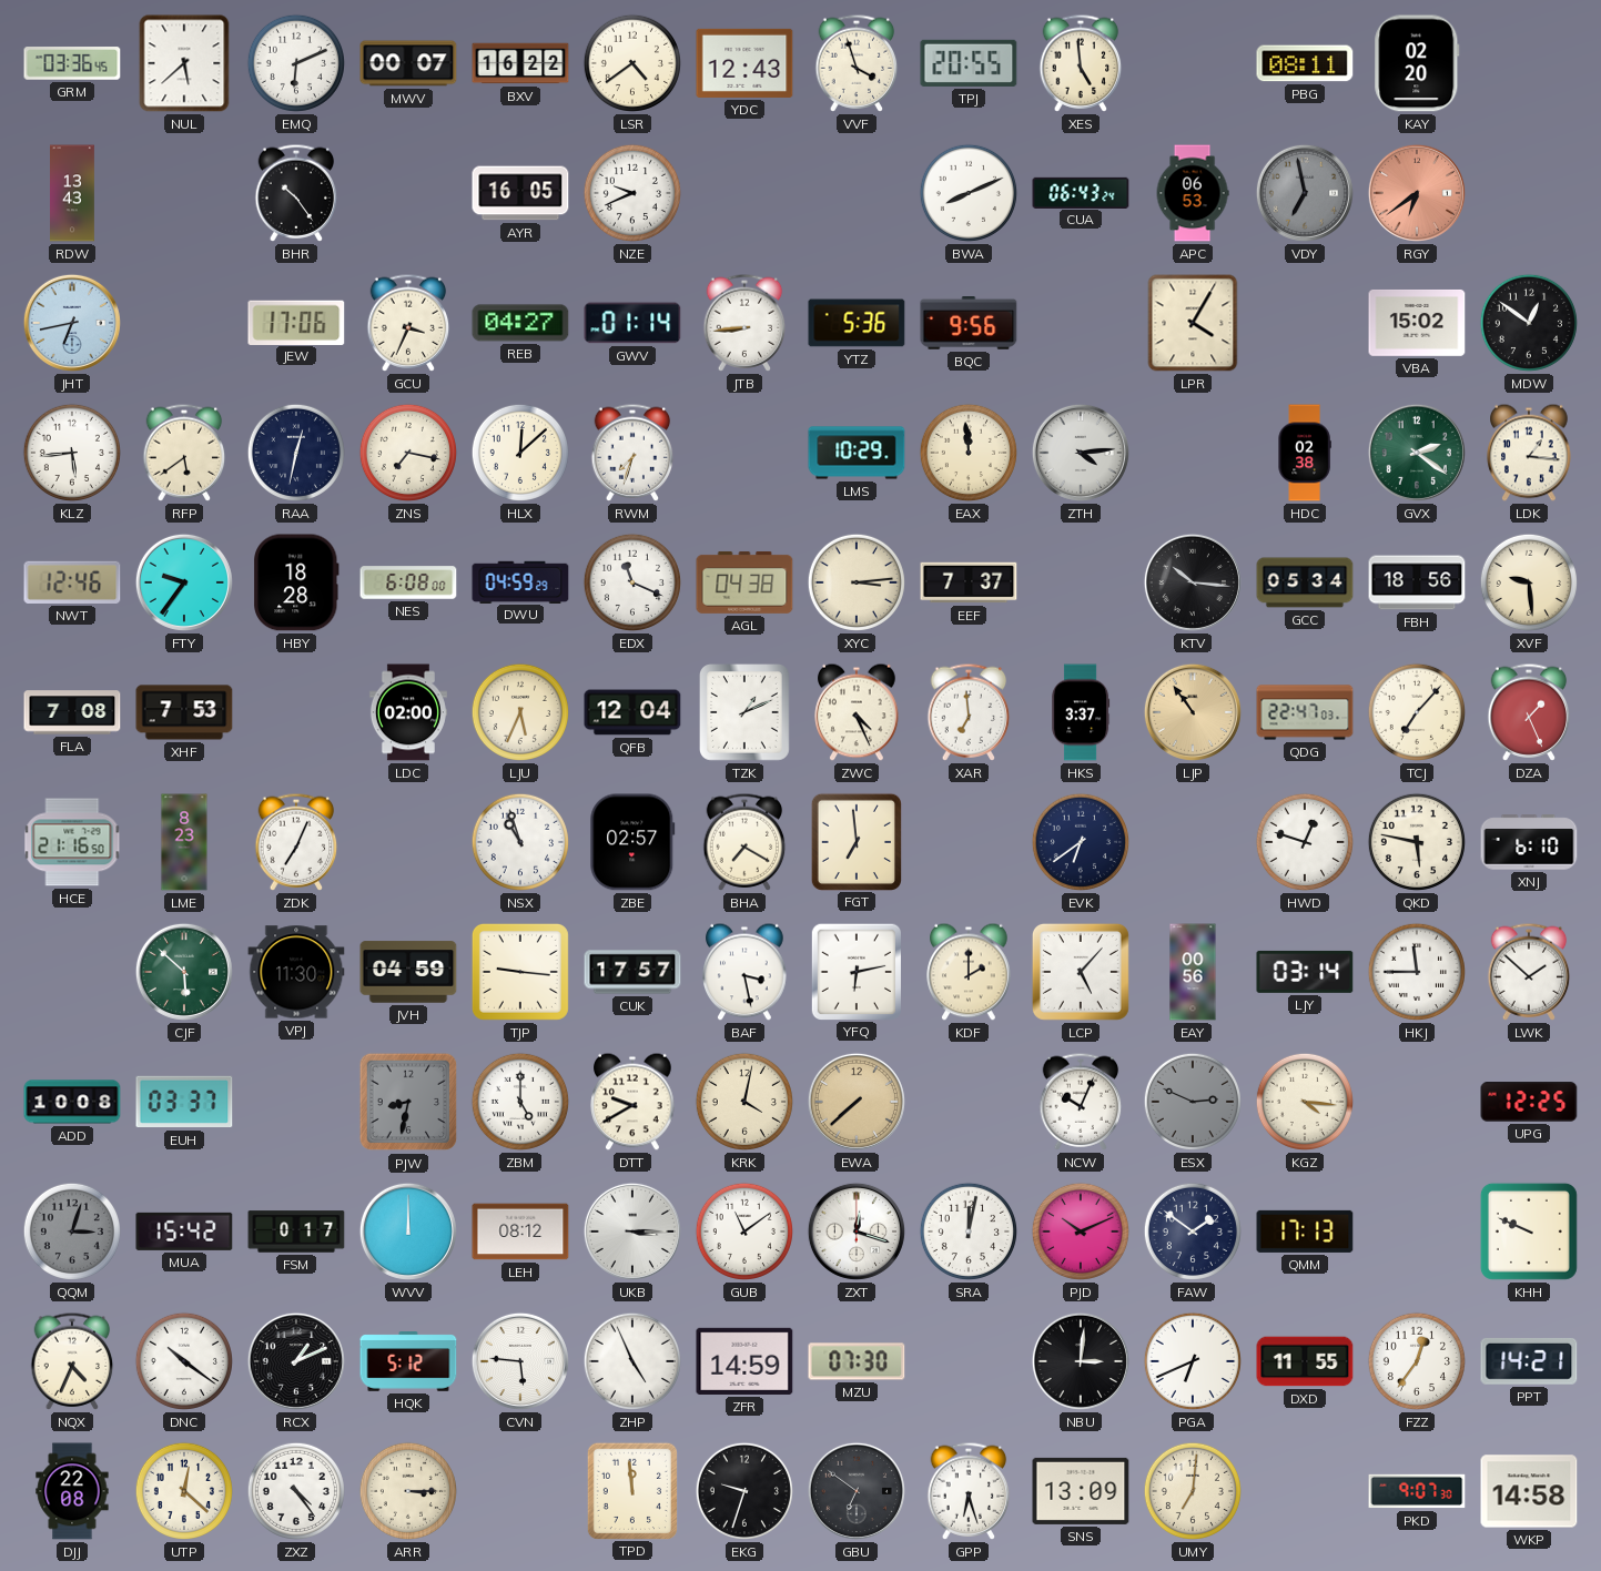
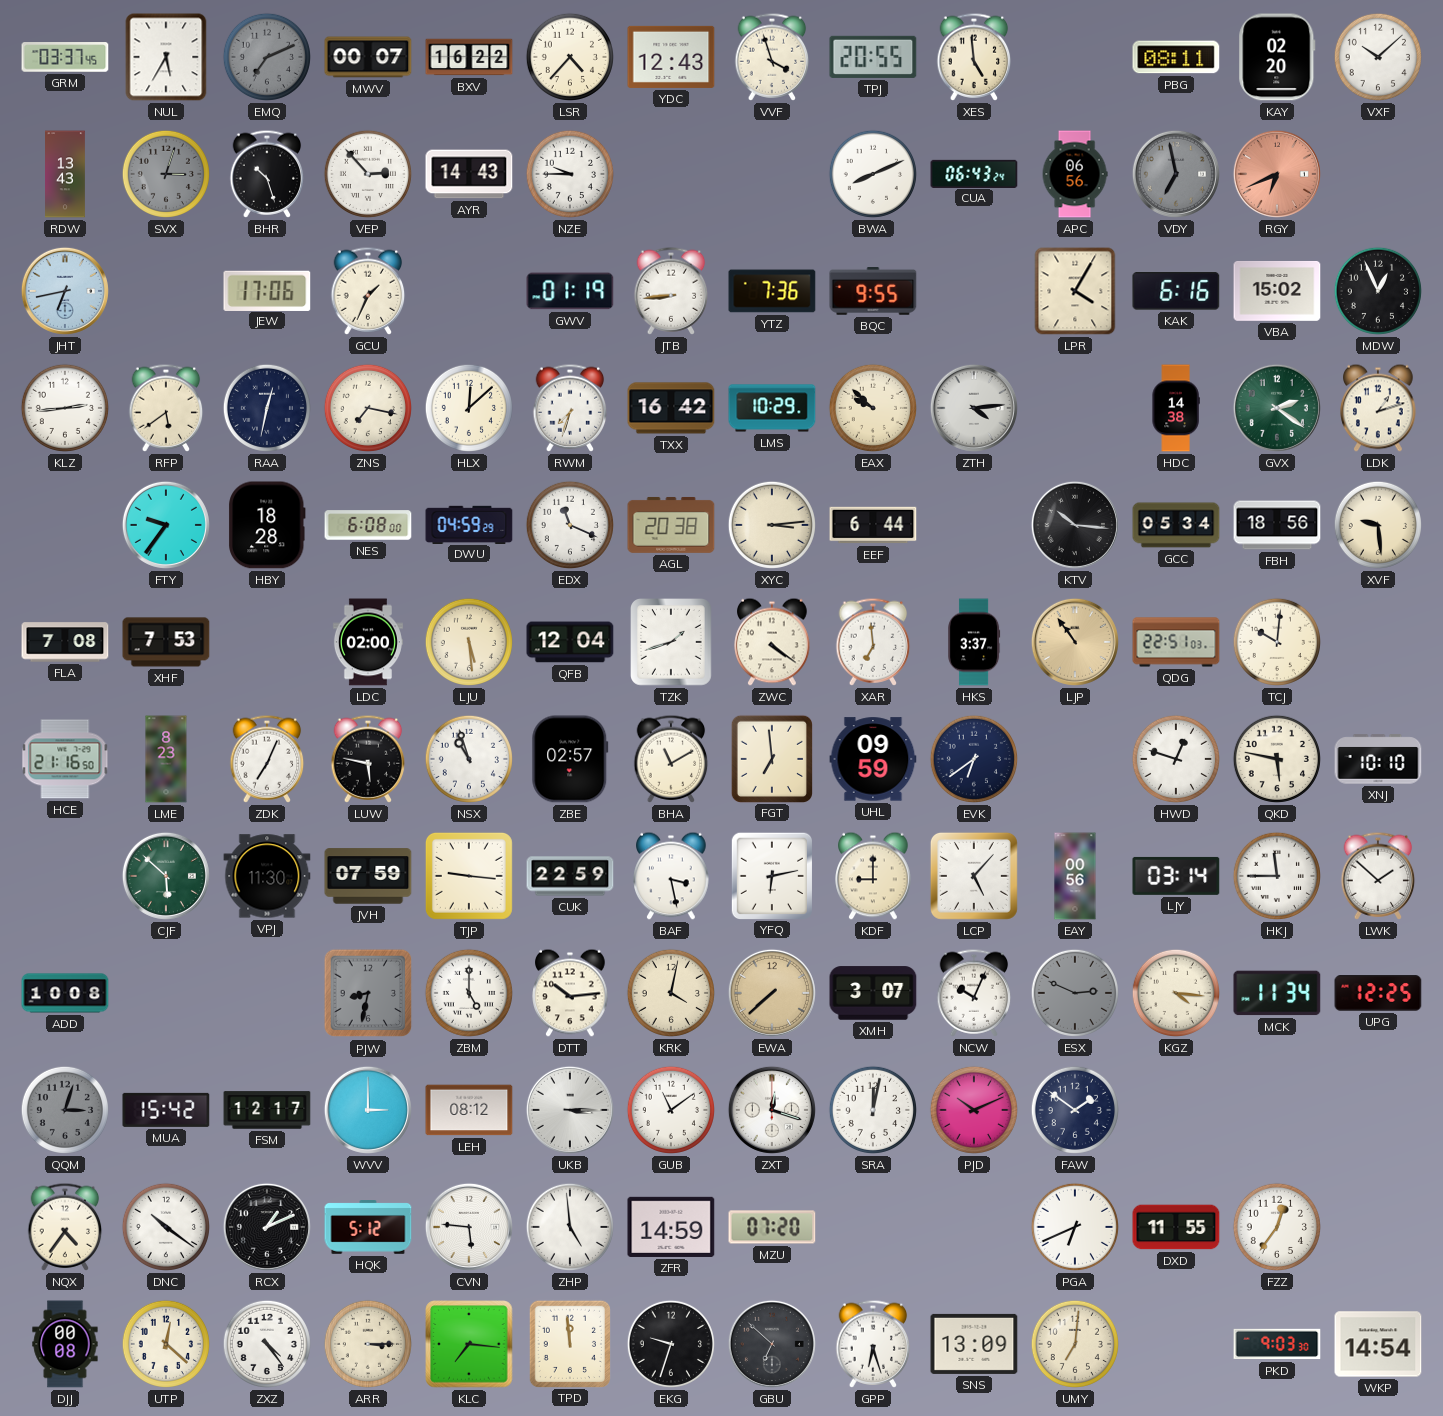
GRM: 03:36 -> 03:37 (65, 57)
NUL: 5:38 -> 5:35 (166, 57)
EMQ: 6:11 -> 7:11 (267, 57)
EMQ dial: white -> grey (267, 57)
LSR: 4:39 -> 4:37 (570, 57)
VXF: none -> 10:08 (1378, 57)
SVX: none -> 3:03 (166, 174)
BHR: 10:24 -> 10:27 (267, 174)
VEP: none -> 2:53 (368, 174)
AYR: 16:05 -> 14:43 (469, 174)
NZE: 9:41 -> 9:45 (570, 174)
APC: 06:53 -> 06:56 (1075, 174)
RGY: 6:39 -> 6:41 (1277, 174)
GCU: 3:34 -> 1:34 (368, 291)
REB: 04:27 -> none (520, 323)
GWV: 01:14 -> 01:19 (570, 291)
YTZ: 5:36 -> 7:36 (772, 291)
BQC: 9:56 -> 9:55 (873, 292)
KAK: none -> 6:16 (1176, 292)
MDW: 12:51 -> 12:56 (1378, 291)
KLZ: 5:44 -> 2:44 (65, 408)
TXX: none -> 16:42 (671, 408)
EAX: 11:59 -> 9:52 (873, 408)
HDC: 02:38 -> 14:38 (1176, 408)
LDK: 1:16 -> 1:12 (1378, 408)
NWT: 12:46 -> none (72, 582)
AGL: 04:38 -> 20:38 (671, 525)
EEF: 7:37 -> 6:44 (873, 525)
LJU: 5:34 -> 5:29 (469, 642)
TZK: 1:11 -> 1:42 (672, 643)
ZWC: 4:26 -> 4:21 (772, 642)
QDG: 22:47 -> 22:51 (1176, 642)
TCJ: 7:07 -> 10:01 (1277, 642)
DZA: 1:26 -> none (1529, 712)
LUW: none -> 5:47 (368, 759)
BHA: 7:20 -> 11:10 (671, 759)
UHL: none -> 09:59 (873, 759)
XNJ: 6:10 -> 10:10 (1378, 759)
JVH: 04:59 -> 07:59 (368, 876)
CUK: 17:57 -> 22:59 (570, 876)
KDF: 2:00 -> 9:00 (873, 876)
EUH: 03:37 -> none (184, 1102)
DTT: 9:40 -> 10:14 (570, 993)
XMH: none -> 3:07 (873, 993)
MCK: none -> 11:34 (1277, 993)
FSM: 0:17 -> 12:17 (267, 1110)
WVV: 12:00 -> 3:00 (368, 1110)
QMM: 17:13 -> none (1305, 1232)
KHH: 9:49 -> none (1529, 1232)
NQX: 4:34 -> 4:36 (65, 1227)
ZHP: 4:56 -> 4:59 (570, 1227)
MZU: 07:30 -> 07:20 (772, 1227)
NBU: 3:01 -> none (1081, 1361)
PPT: 14:21 -> none (1529, 1361)
DJJ: 22:08 -> 00:08 (65, 1344)
KLC: none -> 7:16 (469, 1344)
GBU: 6:51 -> 6:52 (772, 1344)
PKD: 9:07 -> 9:03 (1277, 1344)
WKP: 14:58 -> 14:54 (1378, 1344)
